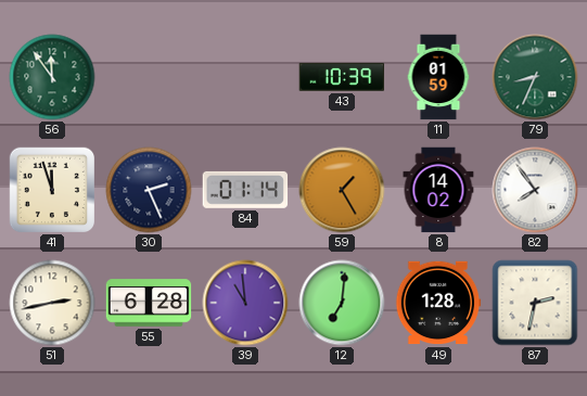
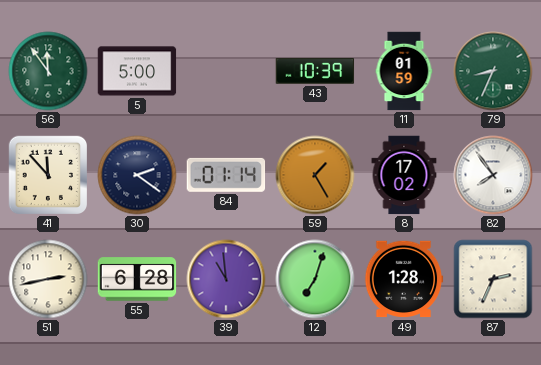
5: none -> 5:00 (137, 71)
41: 11:57 -> 11:53 (47, 174)
30: 2:26 -> 2:21 (137, 175)
8: 14:02 -> 17:02 (404, 175)
12: 7:01 -> 7:03 (315, 279)
87: 2:32 -> 2:34 (493, 279)
